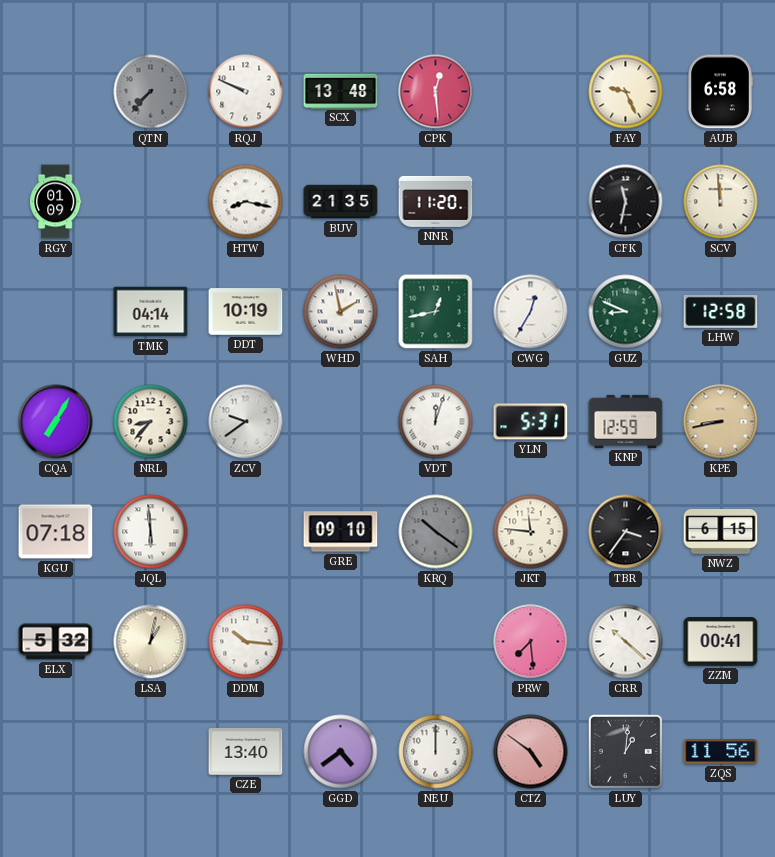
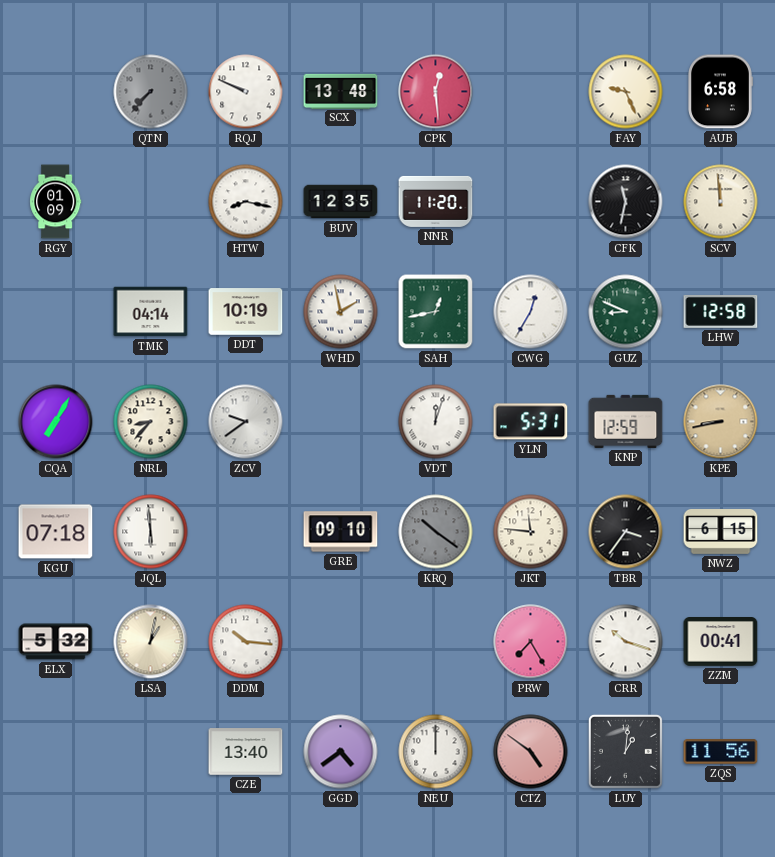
BUV: 21:35 -> 12:35 (341, 202)
PRW: 7:29 -> 7:25 (531, 642)
CRR: 10:22 -> 10:18 (626, 642)
